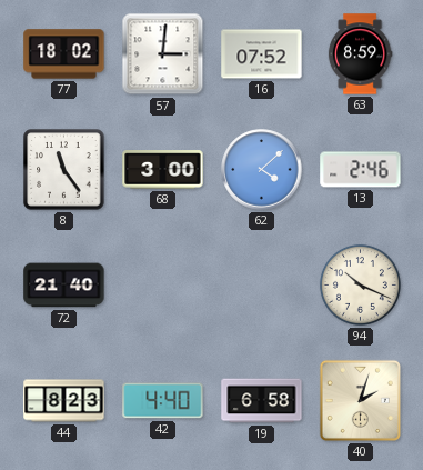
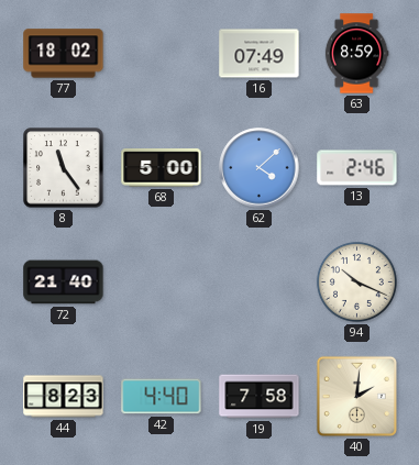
57: 3:01 -> none (163, 54)
16: 07:52 -> 07:49 (260, 54)
68: 3:00 -> 5:00 (162, 168)
19: 6:58 -> 7:58 (260, 397)
40: 2:03 -> 2:01 (356, 396)
